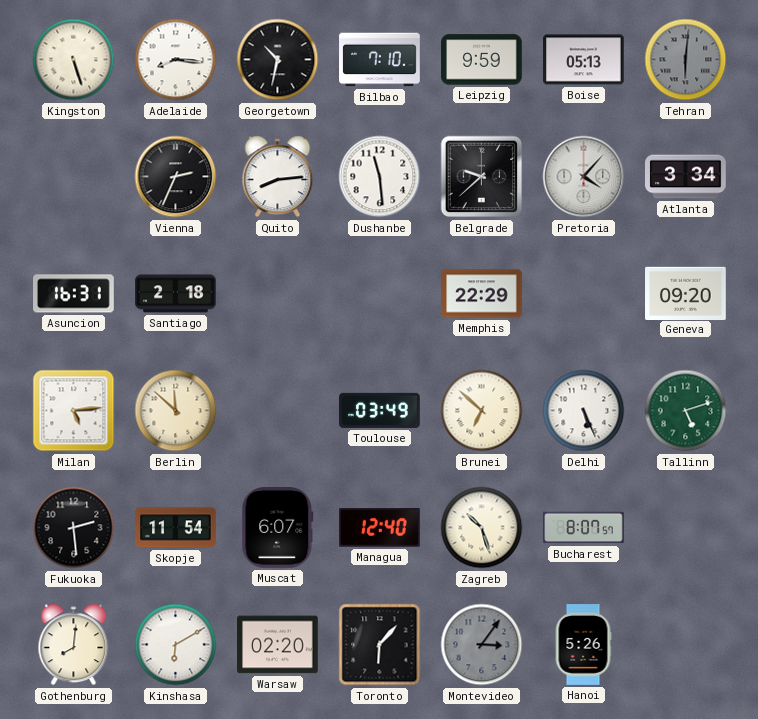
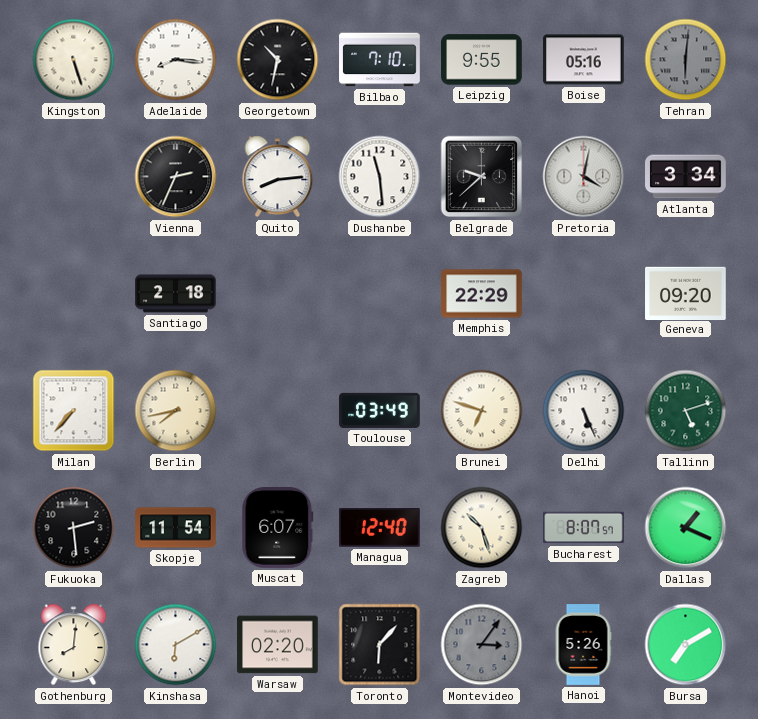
Leipzig: 9:59 -> 9:55 (482, 60)
Boise: 05:13 -> 05:16 (584, 60)
Pretoria: 4:07 -> 4:02 (584, 177)
Asuncion: 16:31 -> none (74, 294)
Milan: 5:14 -> 7:37 (74, 411)
Berlin: 11:52 -> 7:43 (176, 411)
Brunei: 6:52 -> 6:48 (482, 411)
Dallas: none -> 1:19 (686, 528)
Bursa: none -> 7:10 (686, 645)
